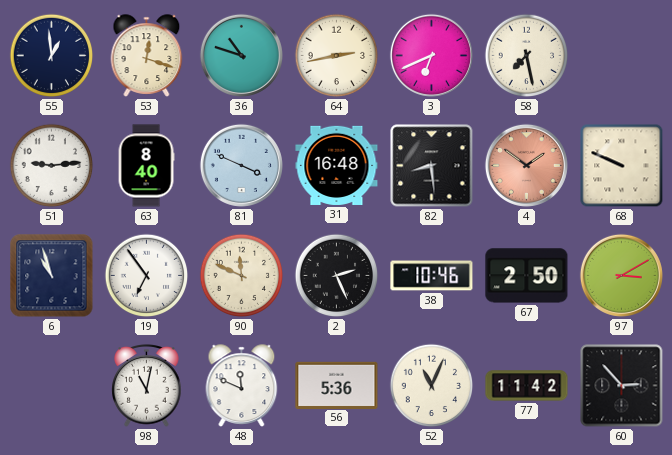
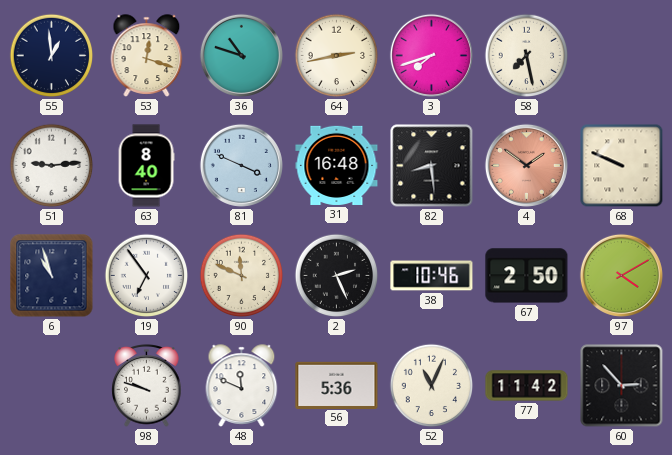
3: 6:41 -> 7:42 (431, 55)
97: 3:10 -> 4:10 (621, 275)
98: 11:02 -> 9:48 (147, 386)
